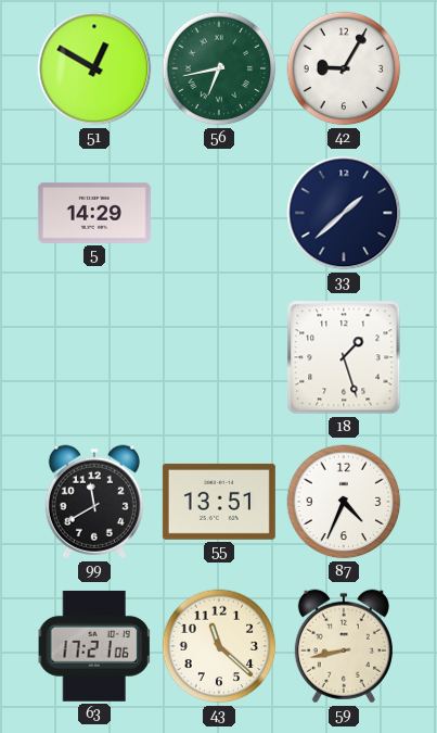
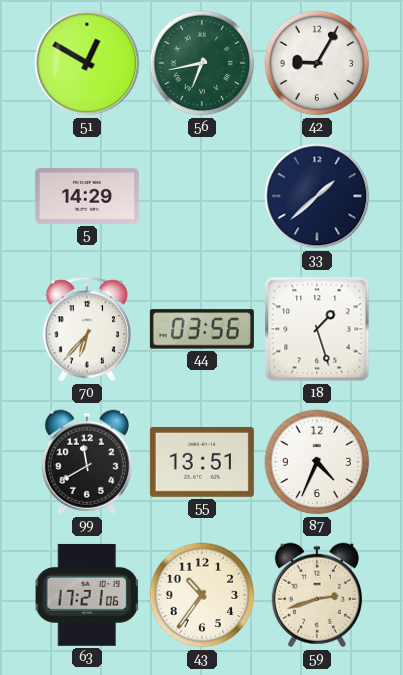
70: none -> 6:37 (87, 329)
44: none -> 03:56 (202, 329)
43: 11:22 -> 10:36 (202, 595)
59: 8:43 -> 2:42 (317, 595)
